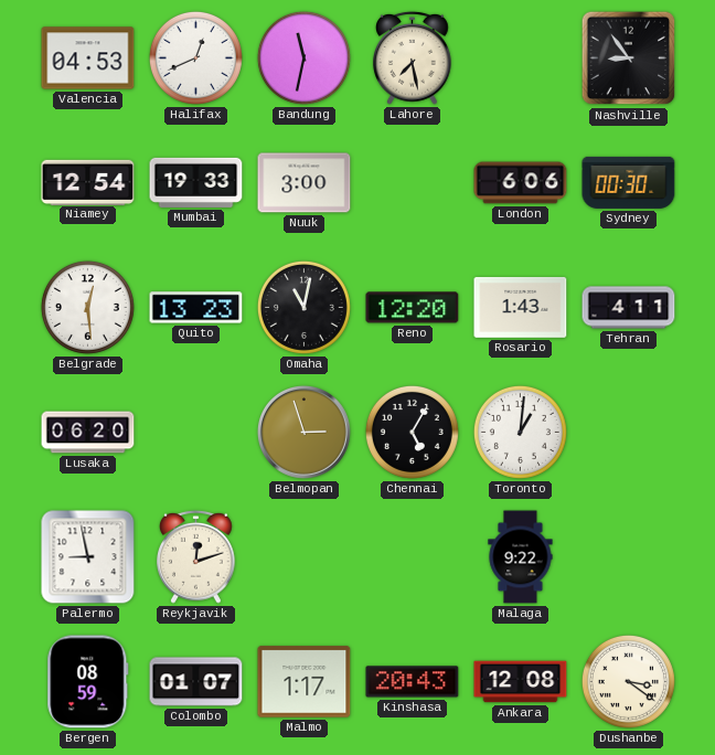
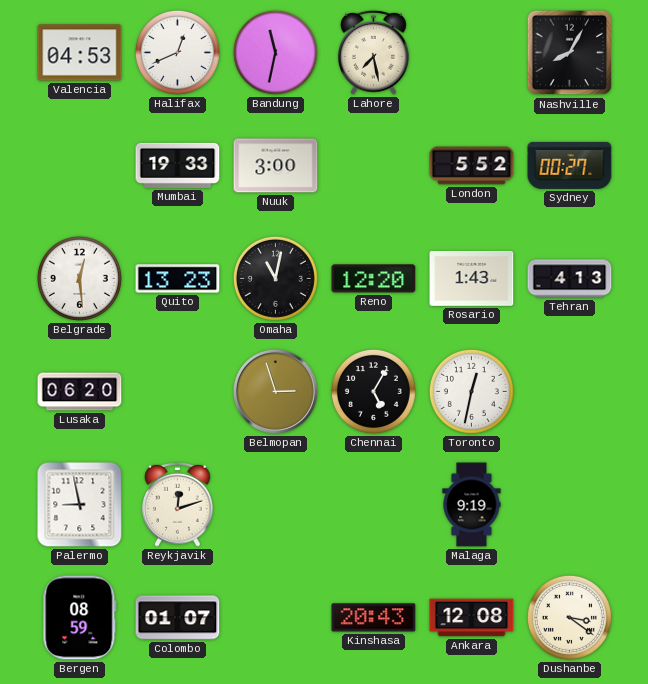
Nashville: 8:54 -> 8:05 (570, 53)
Niamey: 12:54 -> none (88, 182)
London: 6:06 -> 5:52 (472, 166)
Sydney: 00:30 -> 00:27 (570, 165)
Tehran: 4:11 -> 4:13 (570, 279)
Toronto: 1:01 -> 12:32 (471, 391)
Malaga: 9:22 -> 9:19 (472, 505)
Malmo: 1:17 -> none (305, 682)
